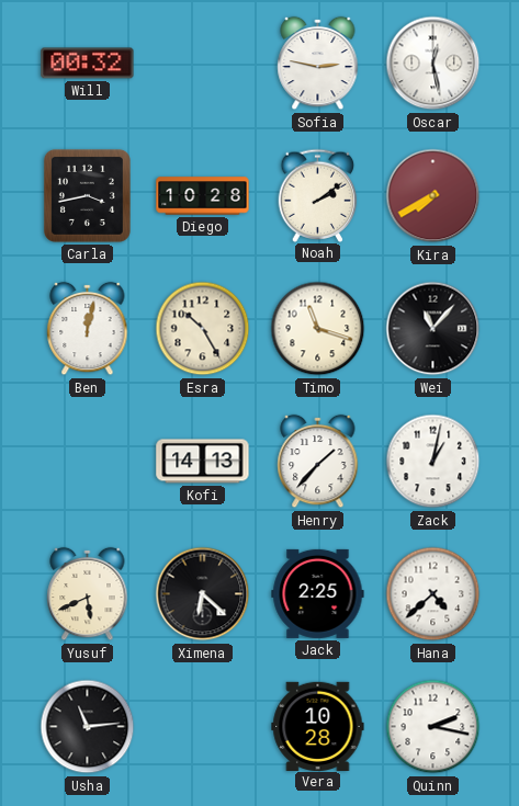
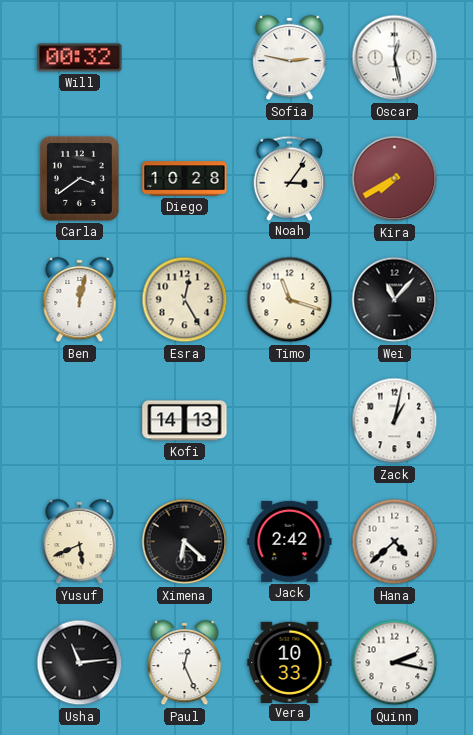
Carla: 3:43 -> 3:39 (79, 178)
Noah: 2:09 -> 3:06 (290, 178)
Esra: 10:25 -> 12:25 (185, 300)
Henry: 1:37 -> none (318, 462)
Jack: 2:25 -> 2:42 (290, 541)
Paul: none -> 12:26 (185, 663)
Vera: 10:28 -> 10:33 (290, 662)
